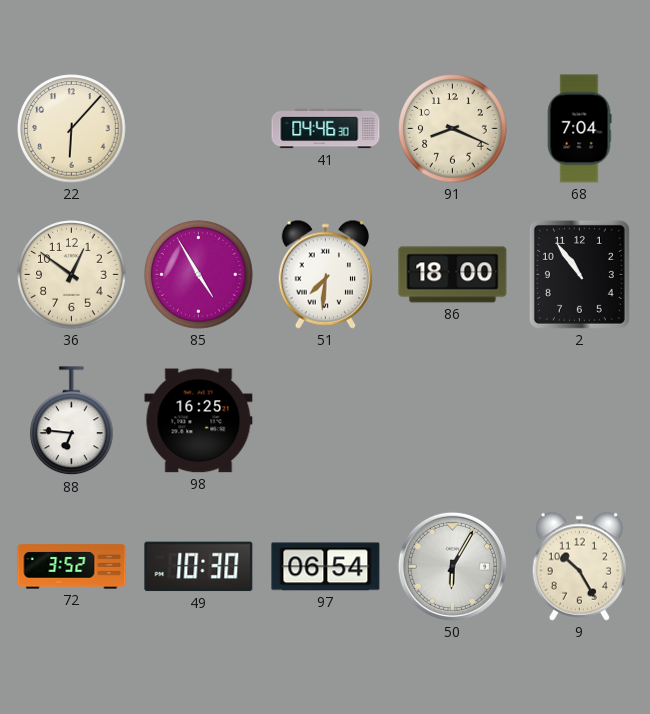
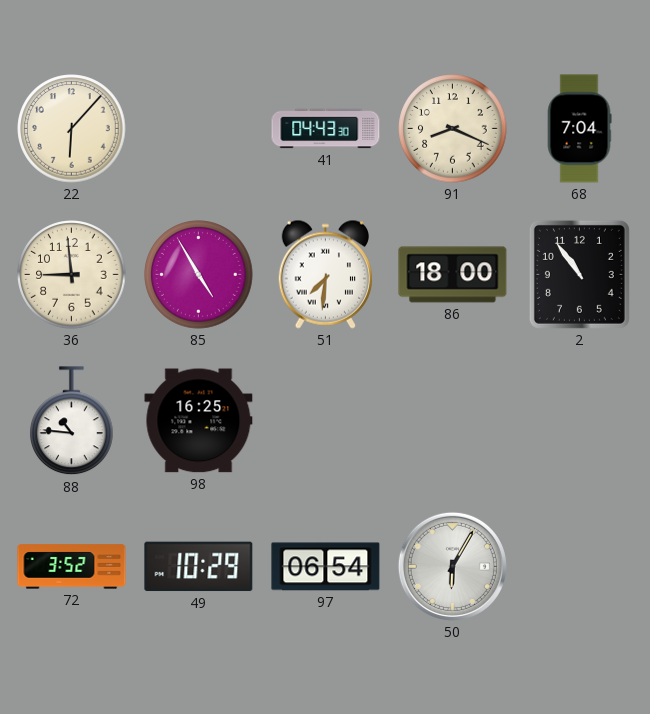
41: 04:46 -> 04:43 (326, 129)
36: 12:51 -> 8:59 (72, 275)
88: 6:46 -> 10:46 (72, 421)
49: 10:30 -> 10:29 (199, 567)
9: 10:25 -> none (579, 566)
